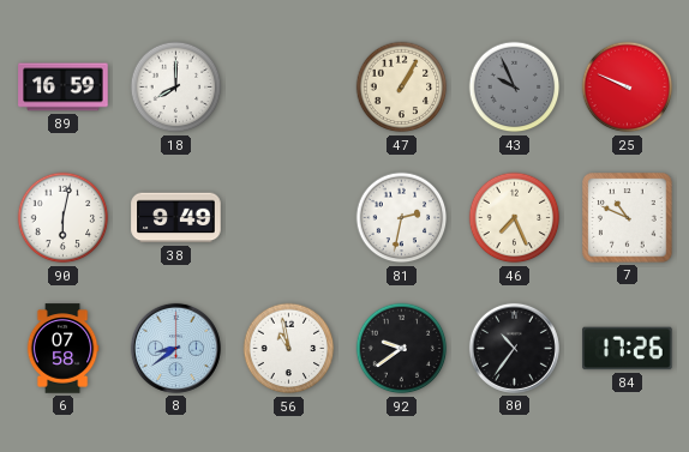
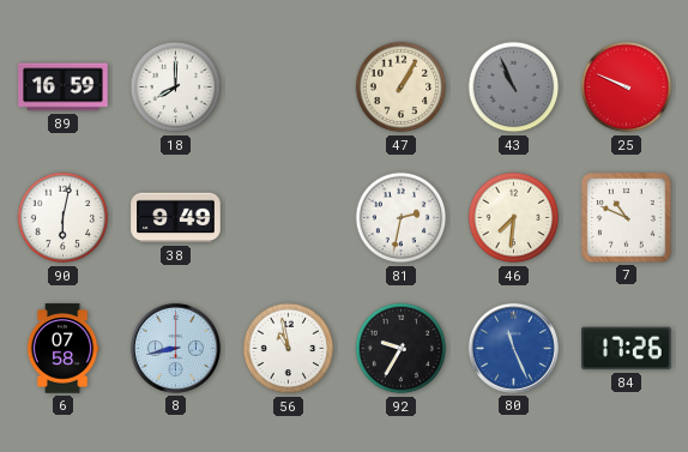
43: 9:56 -> 10:56 (514, 88)
46: 7:26 -> 7:31 (514, 218)
8: 8:39 -> 8:43 (175, 348)
92: 9:39 -> 9:35 (402, 349)
80: 10:36 -> 11:26 (513, 348)
80 dial: black -> blue (513, 348)
